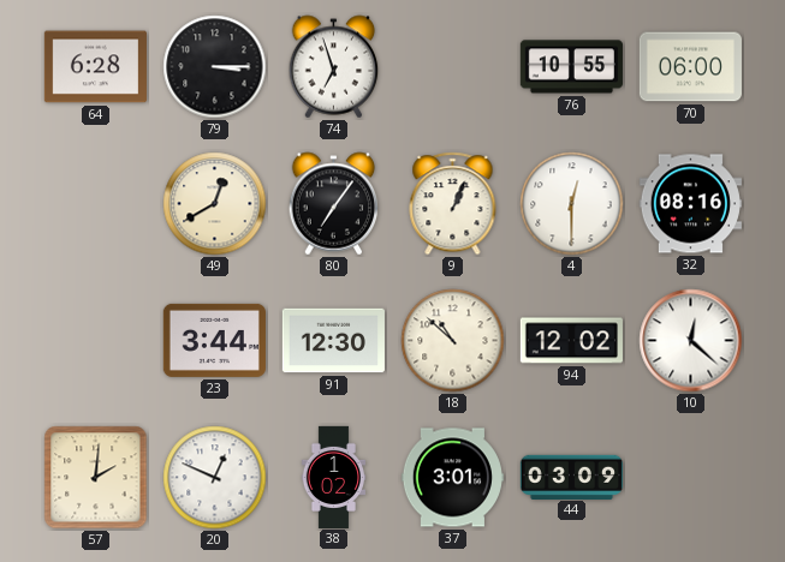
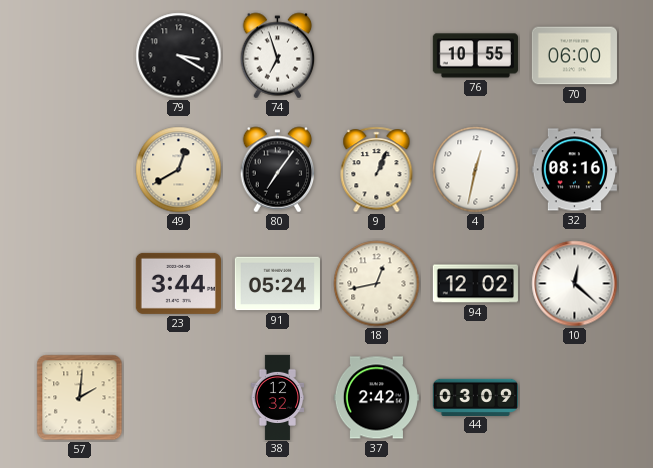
64: 6:28 -> none (95, 67)
79: 3:15 -> 3:20 (179, 56)
4: 12:30 -> 12:32 (476, 170)
91: 12:30 -> 05:24 (277, 284)
18: 10:52 -> 12:43 (377, 284)
20: 12:49 -> none (215, 478)
38: 1:02 -> 12:32 (278, 397)
37: 3:01 -> 2:42 (376, 398)
